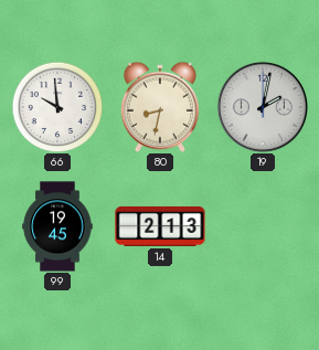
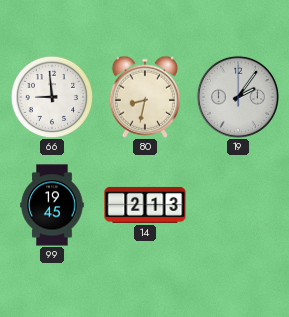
66: 9:59 -> 8:59 (52, 97)
19: 2:02 -> 2:06 (238, 97)
